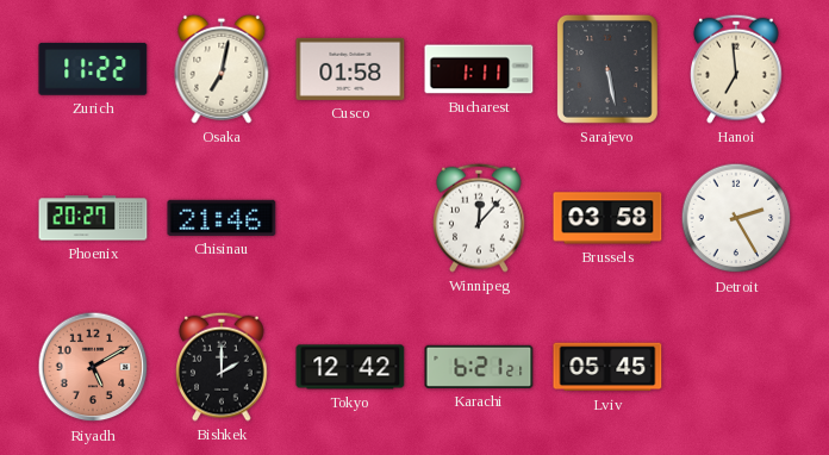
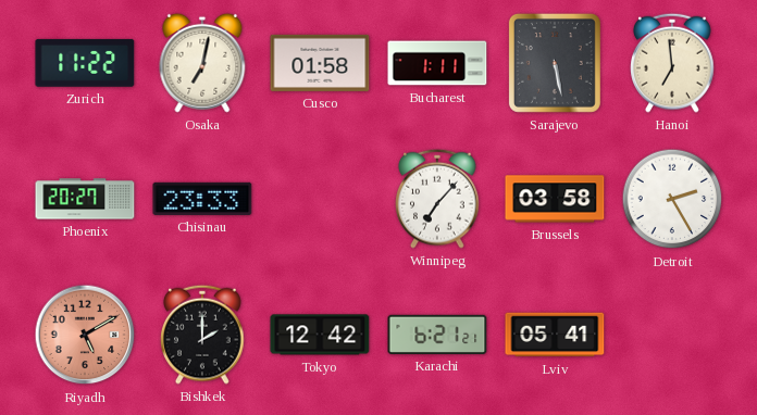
Chisinau: 21:46 -> 23:33 (202, 199)
Winnipeg: 12:07 -> 7:07 (437, 199)
Lviv: 05:45 -> 05:41 (555, 335)
